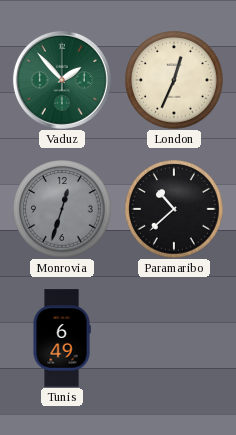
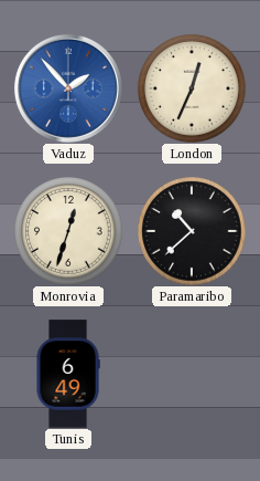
Vaduz dial: green -> blue (68, 88)
Monrovia dial: grey -> cream (68, 231)
